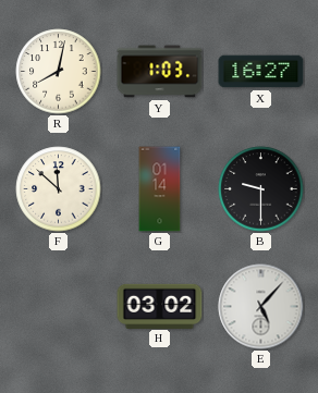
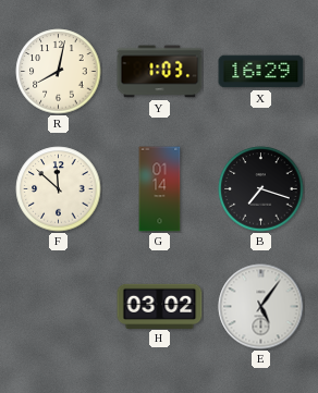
X: 16:27 -> 16:29 (261, 72)
B: 9:30 -> 7:18 (261, 189)
E: 5:07 -> 5:06 (261, 307)
